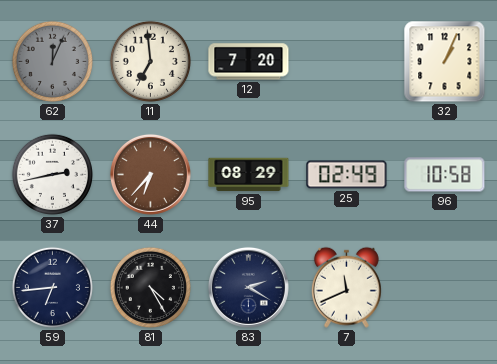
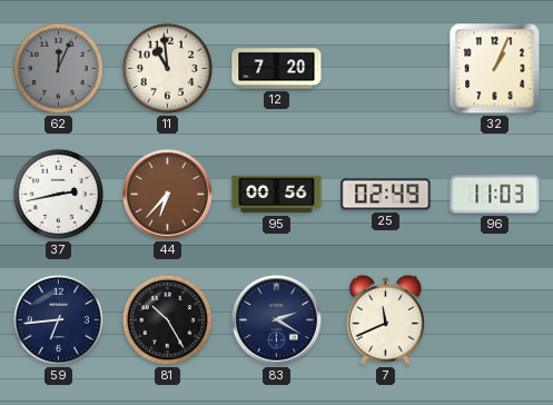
11: 6:59 -> 10:59 (167, 68)
95: 08:29 -> 00:56 (277, 195)
96: 10:58 -> 11:03 (495, 195)
81: 4:25 -> 10:25 (167, 319)
